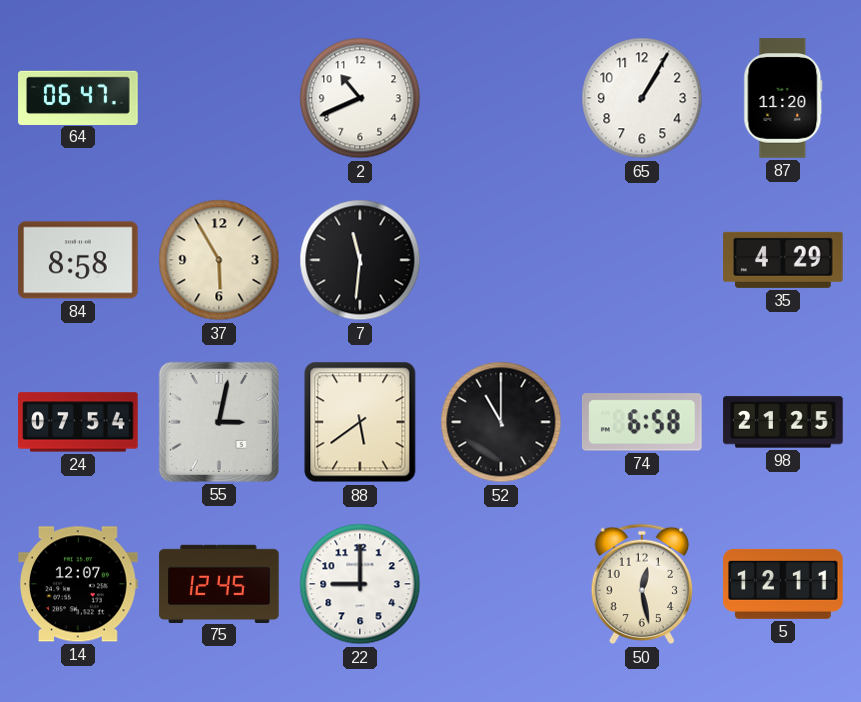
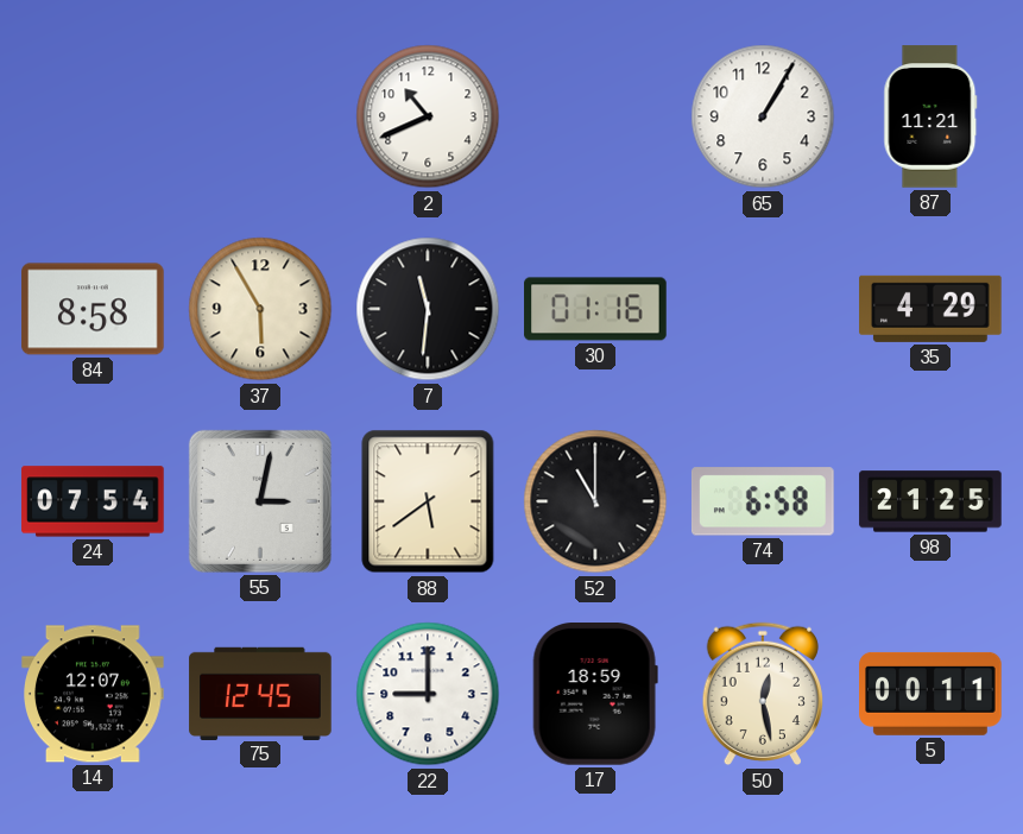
64: 06:47 -> none (78, 97)
87: 11:20 -> 11:21 (930, 116)
30: none -> 01:16 (595, 309)
17: none -> 18:59 (595, 694)
5: 12:11 -> 00:11 (930, 694)
